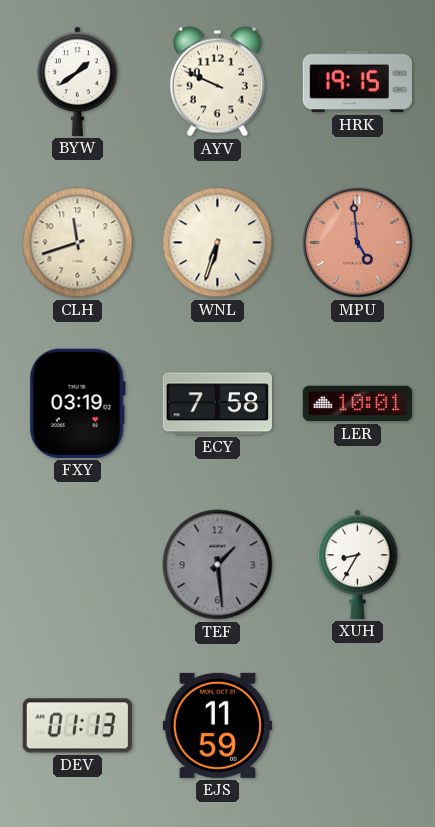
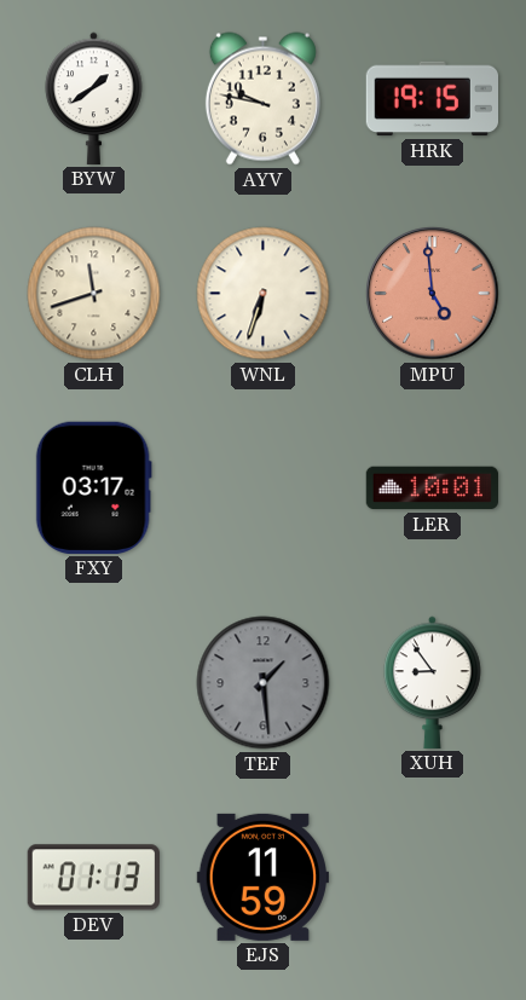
AYV: 9:49 -> 9:47 (262, 99)
FXY: 03:19 -> 03:17 (93, 487)
ECY: 7:58 -> none (217, 404)
XUH: 8:35 -> 8:54 (433, 682)
